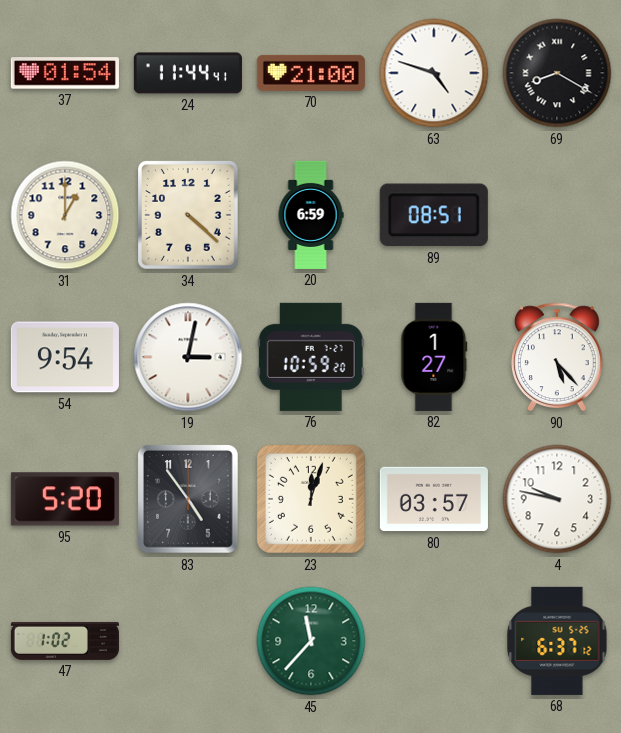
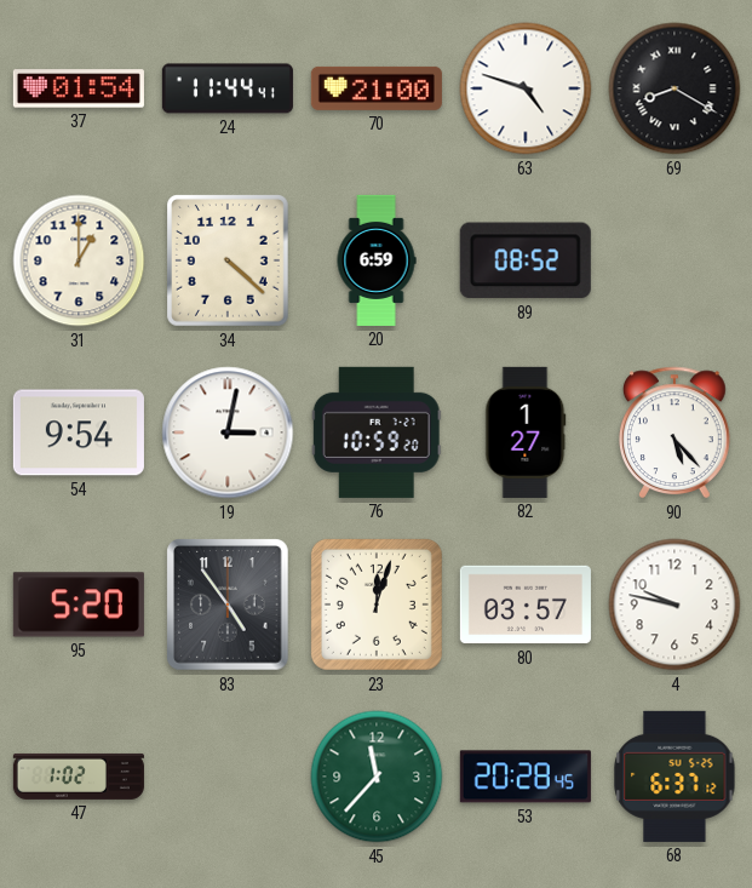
89: 08:51 -> 08:52 (526, 260)
53: none -> 20:28 (526, 777)
